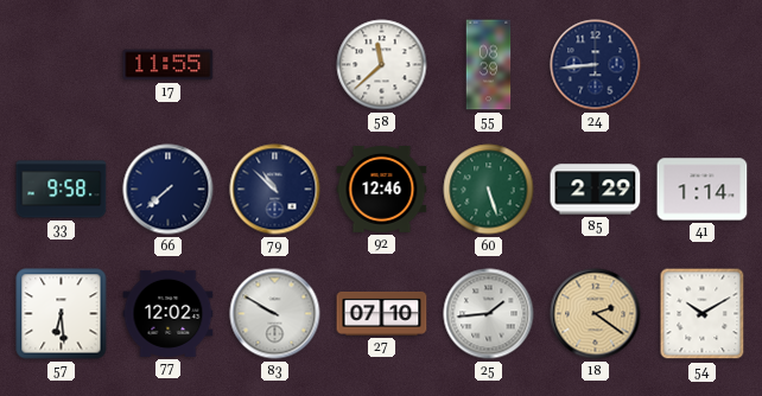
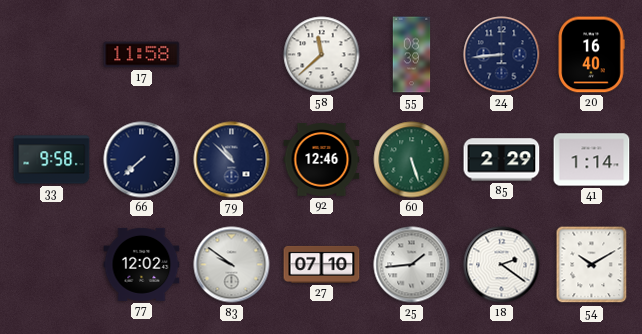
17: 11:55 -> 11:58 (142, 55)
20: none -> 16:40 (591, 55)
57: 6:29 -> none (62, 314)
83: 9:50 -> 9:51 (232, 265)
18 dial: champagne -> white (502, 265)
